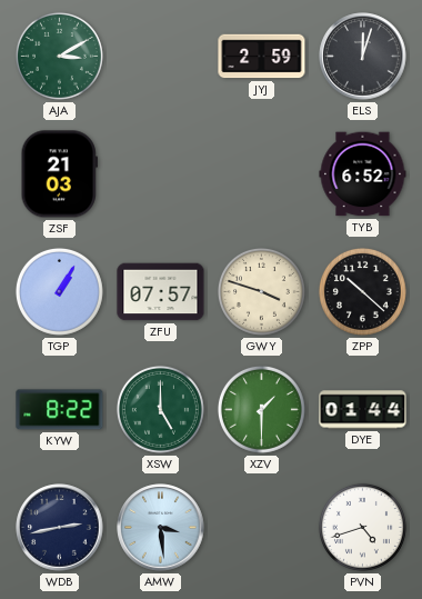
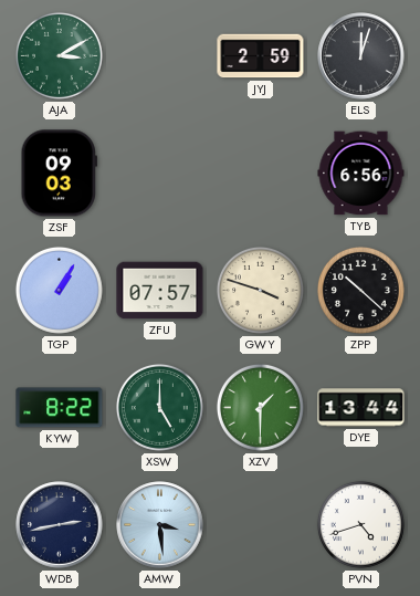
ZSF: 21:03 -> 09:03 (59, 174)
TYB: 6:52 -> 6:56 (361, 174)
DYE: 01:44 -> 13:44 (361, 408)
